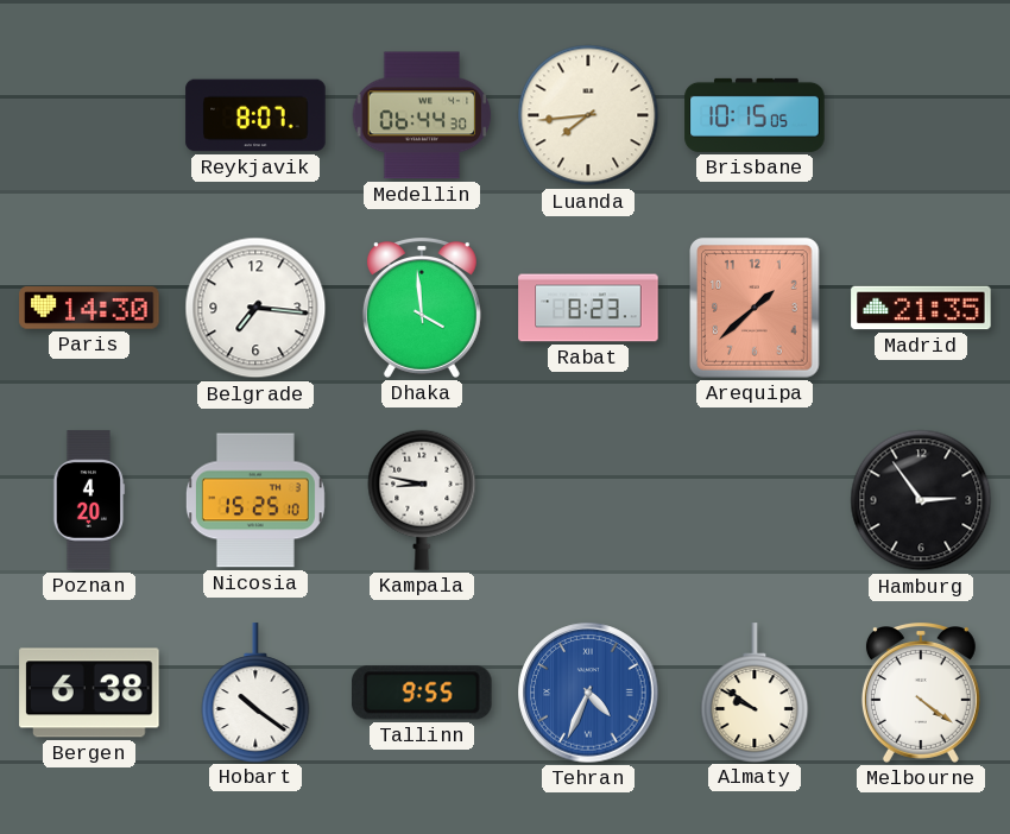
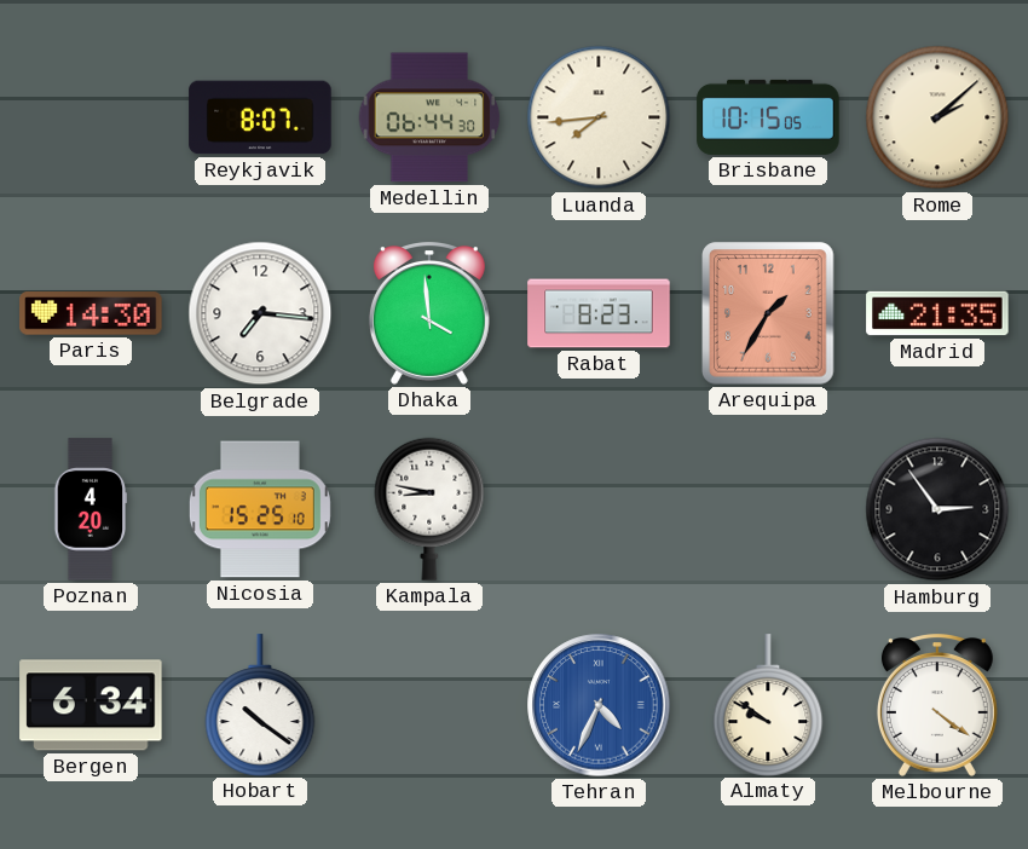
Rome: none -> 2:08 (937, 117)
Arequipa: 1:38 -> 1:35 (768, 313)
Bergen: 6:38 -> 6:34 (91, 705)
Tallinn: 9:55 -> none (423, 693)
